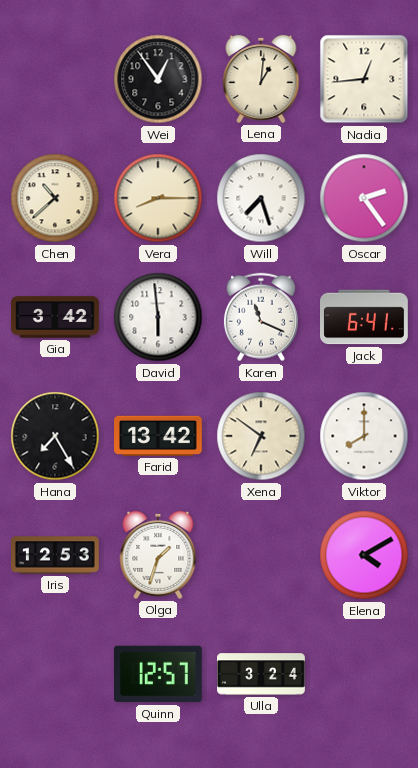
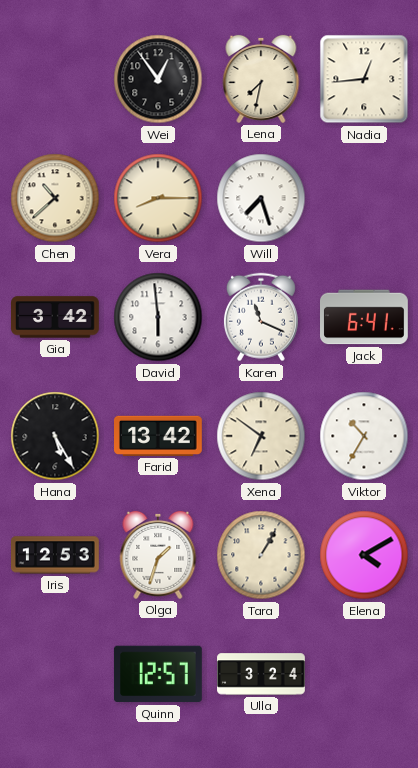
Lena: 1:01 -> 7:32 (261, 79)
Oscar: 2:24 -> none (364, 198)
Hana: 7:25 -> 5:25 (55, 436)
Viktor: 8:00 -> 10:35 (364, 436)
Tara: none -> 1:05 (261, 555)
